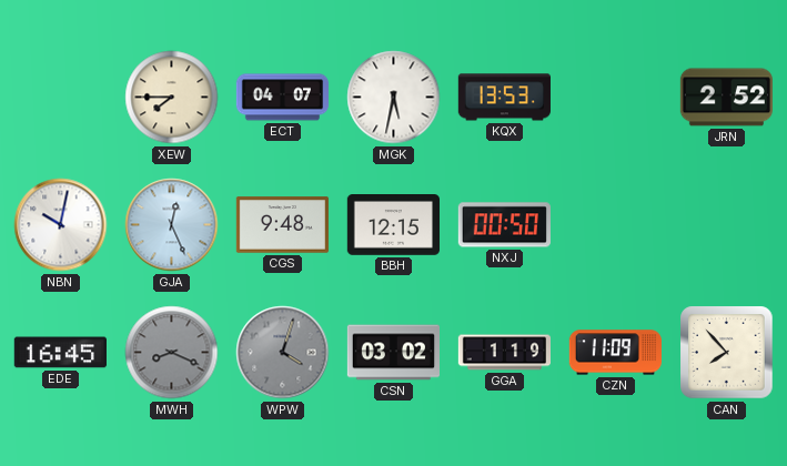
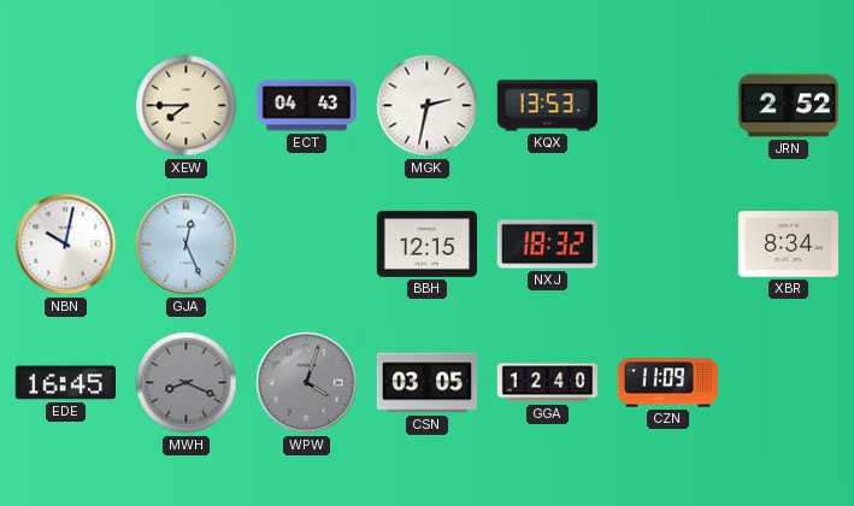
ECT: 04:07 -> 04:43 (306, 106)
MGK: 5:32 -> 2:32 (428, 106)
CGS: 9:48 -> none (282, 225)
NXJ: 00:50 -> 18:32 (547, 245)
XBR: none -> 8:34 (788, 245)
CSN: 03:02 -> 03:05 (426, 383)
GGA: 1:19 -> 12:40 (547, 383)
CAN: 7:53 -> none (727, 353)
